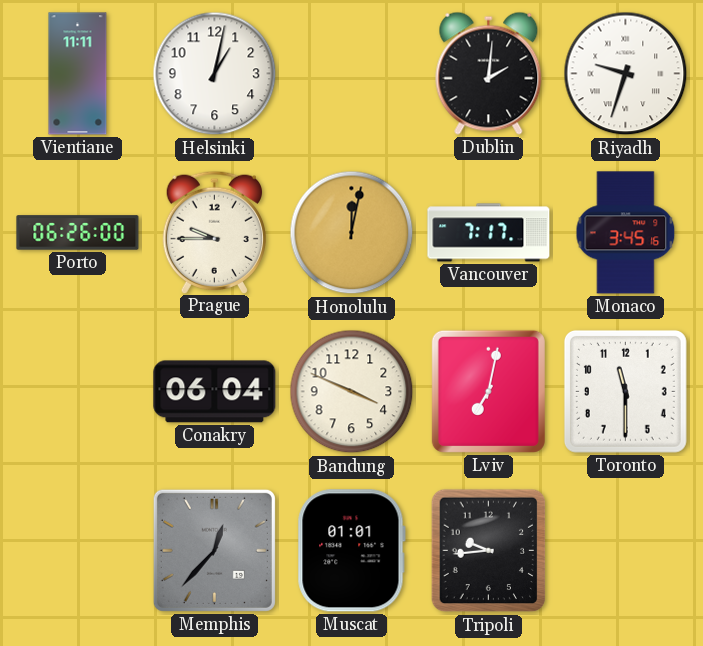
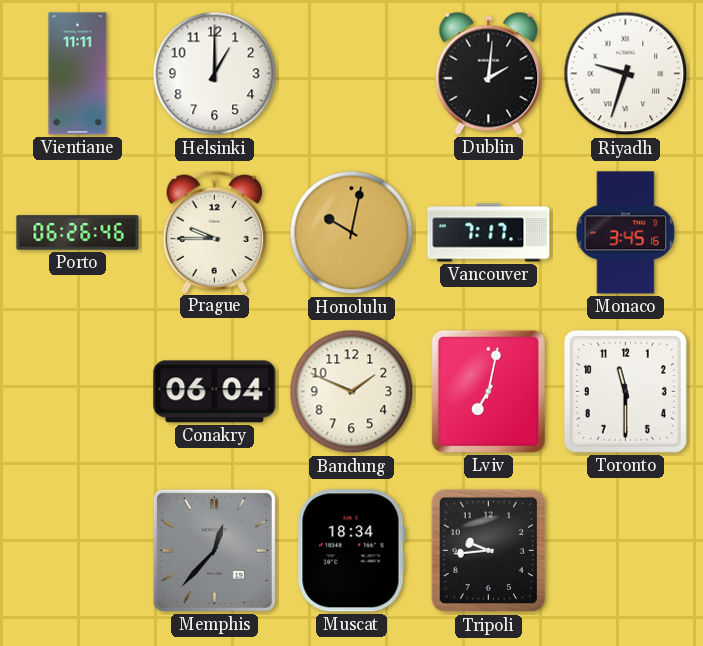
Helsinki: 1:02 -> 1:00 (215, 74)
Porto: 06:26:00 -> 06:26:46 (78, 233)
Honolulu: 12:02 -> 10:02 (352, 233)
Bandung: 3:49 -> 1:49 (352, 392)
Muscat: 01:01 -> 18:34 (351, 551)
